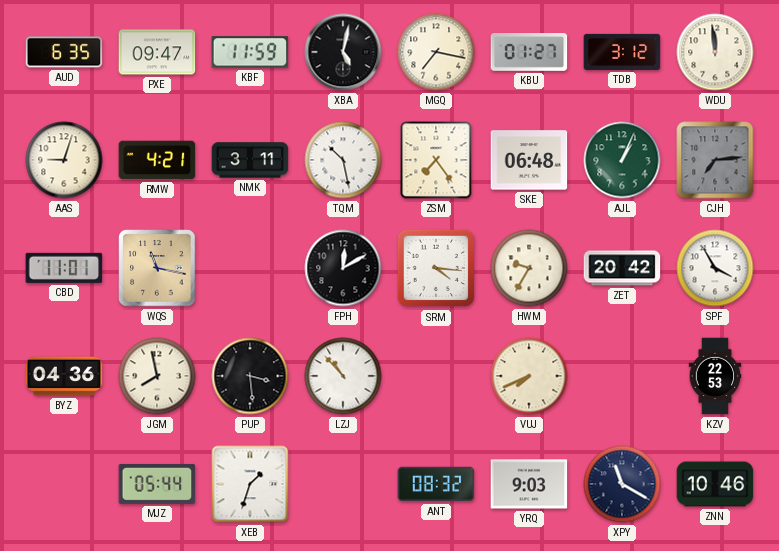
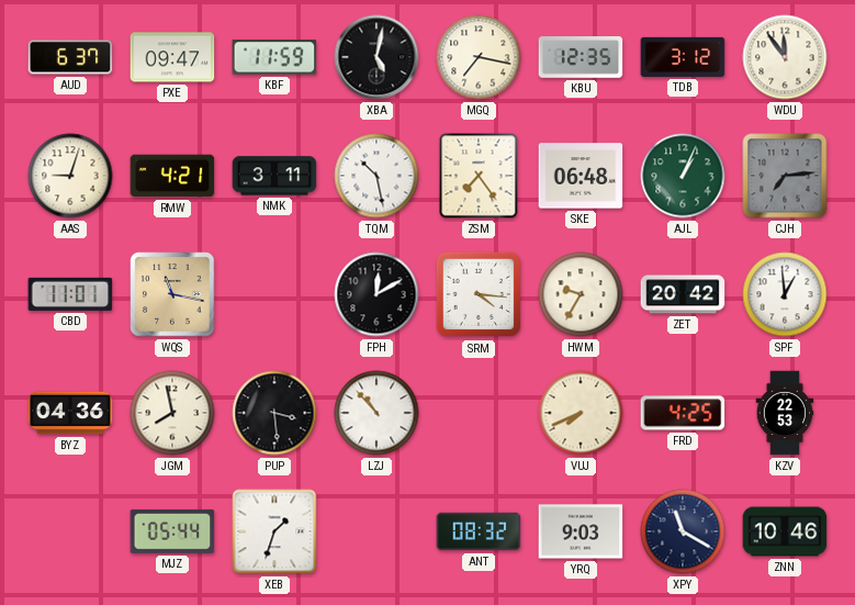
AUD: 6:35 -> 6:37 (70, 57)
KBU: 01:27 -> 12:35 (581, 57)
WDU: 11:59 -> 11:54 (785, 57)
SPF: 3:55 -> 12:59 (785, 294)
FRD: none -> 4:25 (683, 413)
